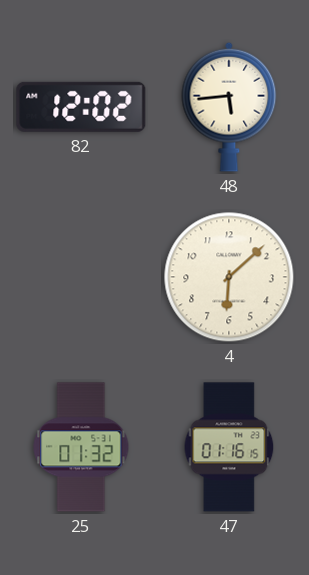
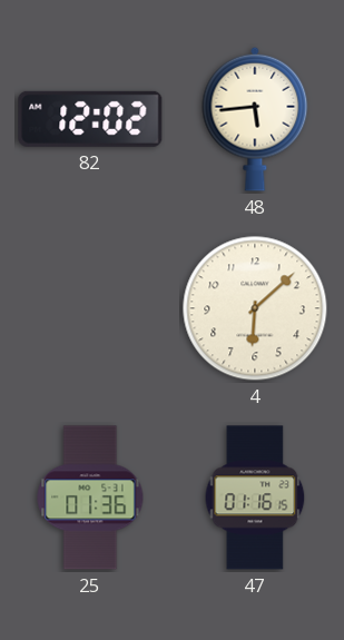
25: 01:32 -> 01:36 (90, 498)
